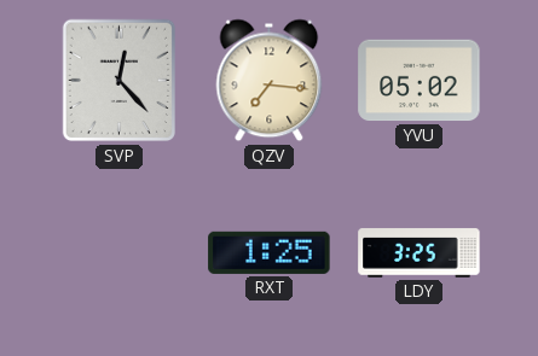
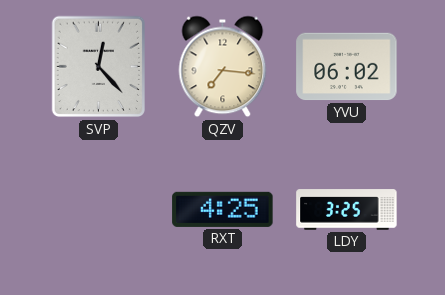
YVU: 05:02 -> 06:02 (347, 67)
RXT: 1:25 -> 4:25 (223, 209)
